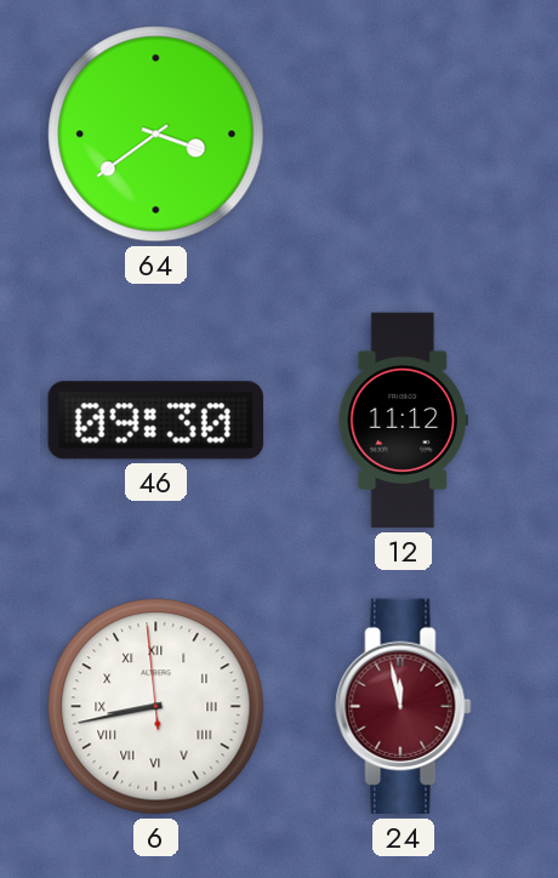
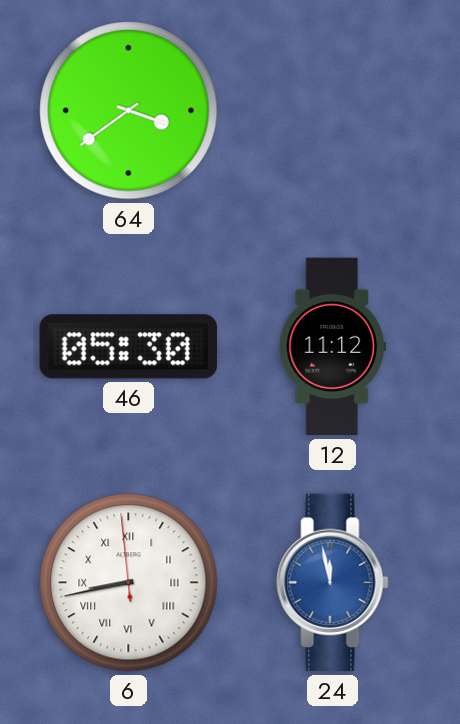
46: 09:30 -> 05:30 (128, 347)
24 dial: burgundy -> blue (333, 583)
